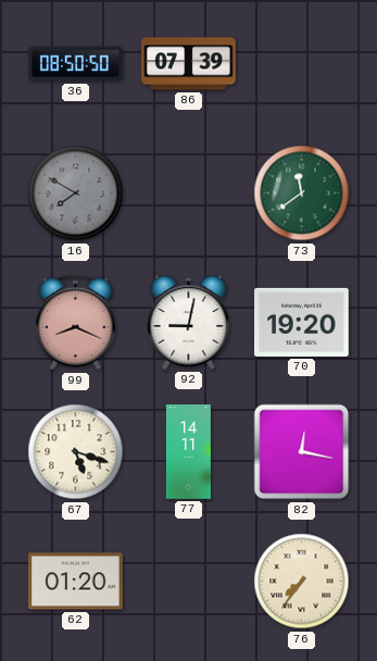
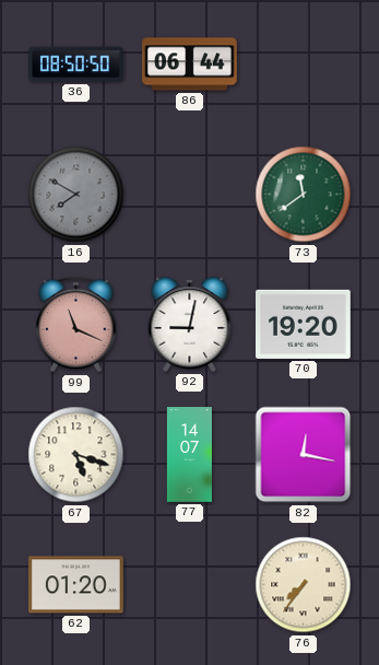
86: 07:39 -> 06:44 (190, 65)
99: 8:19 -> 11:19 (76, 325)
77: 14:11 -> 14:07 (189, 455)
